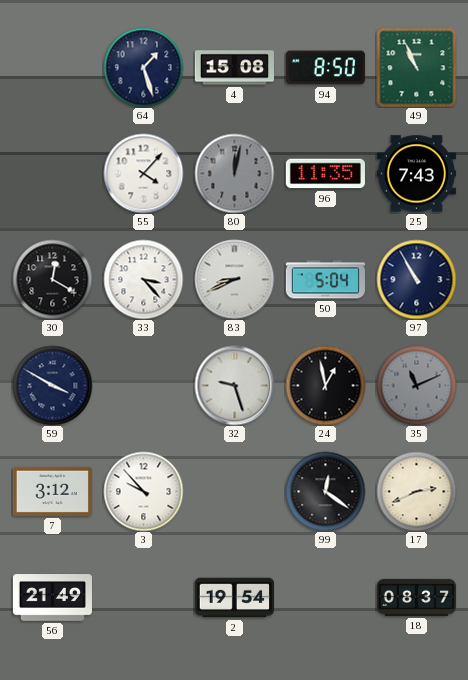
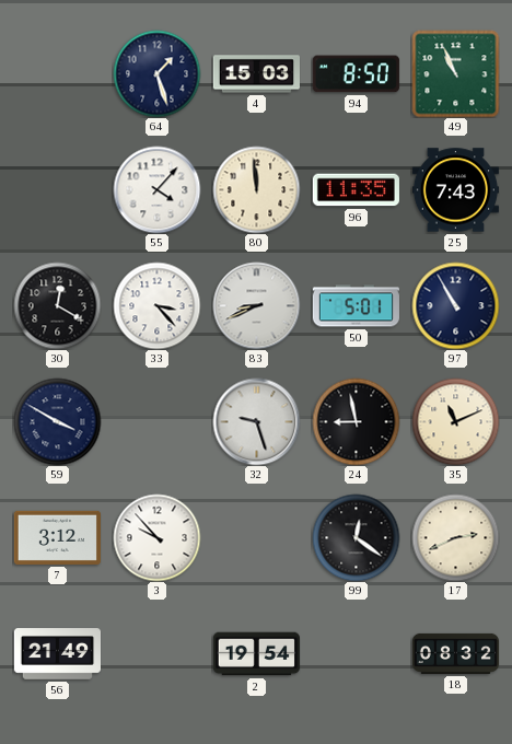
4: 15:08 -> 15:03 (256, 74)
80: 12:02 -> 11:59 (256, 189)
80 dial: grey -> cream (256, 189)
50: 5:04 -> 5:01 (356, 306)
24: 12:58 -> 8:58 (356, 421)
35 dial: grey -> cream (455, 421)
18: 08:37 -> 08:32 (455, 653)
